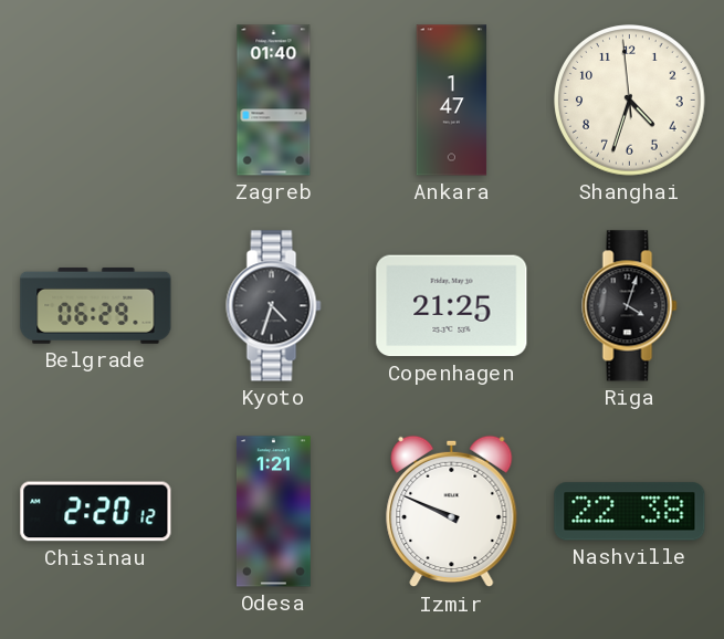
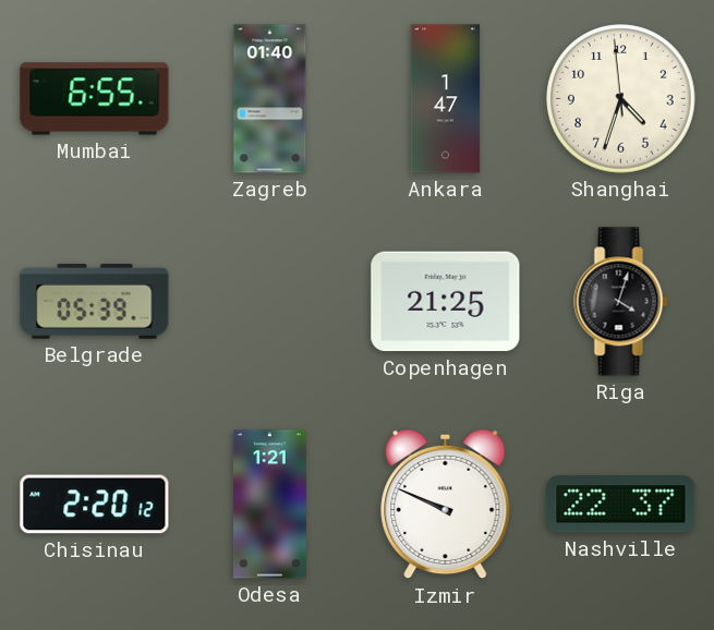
Mumbai: none -> 6:55 (95, 99)
Belgrade: 06:29 -> 05:39 (95, 301)
Kyoto: 4:33 -> none (274, 306)
Nashville: 22:38 -> 22:37 (621, 505)
